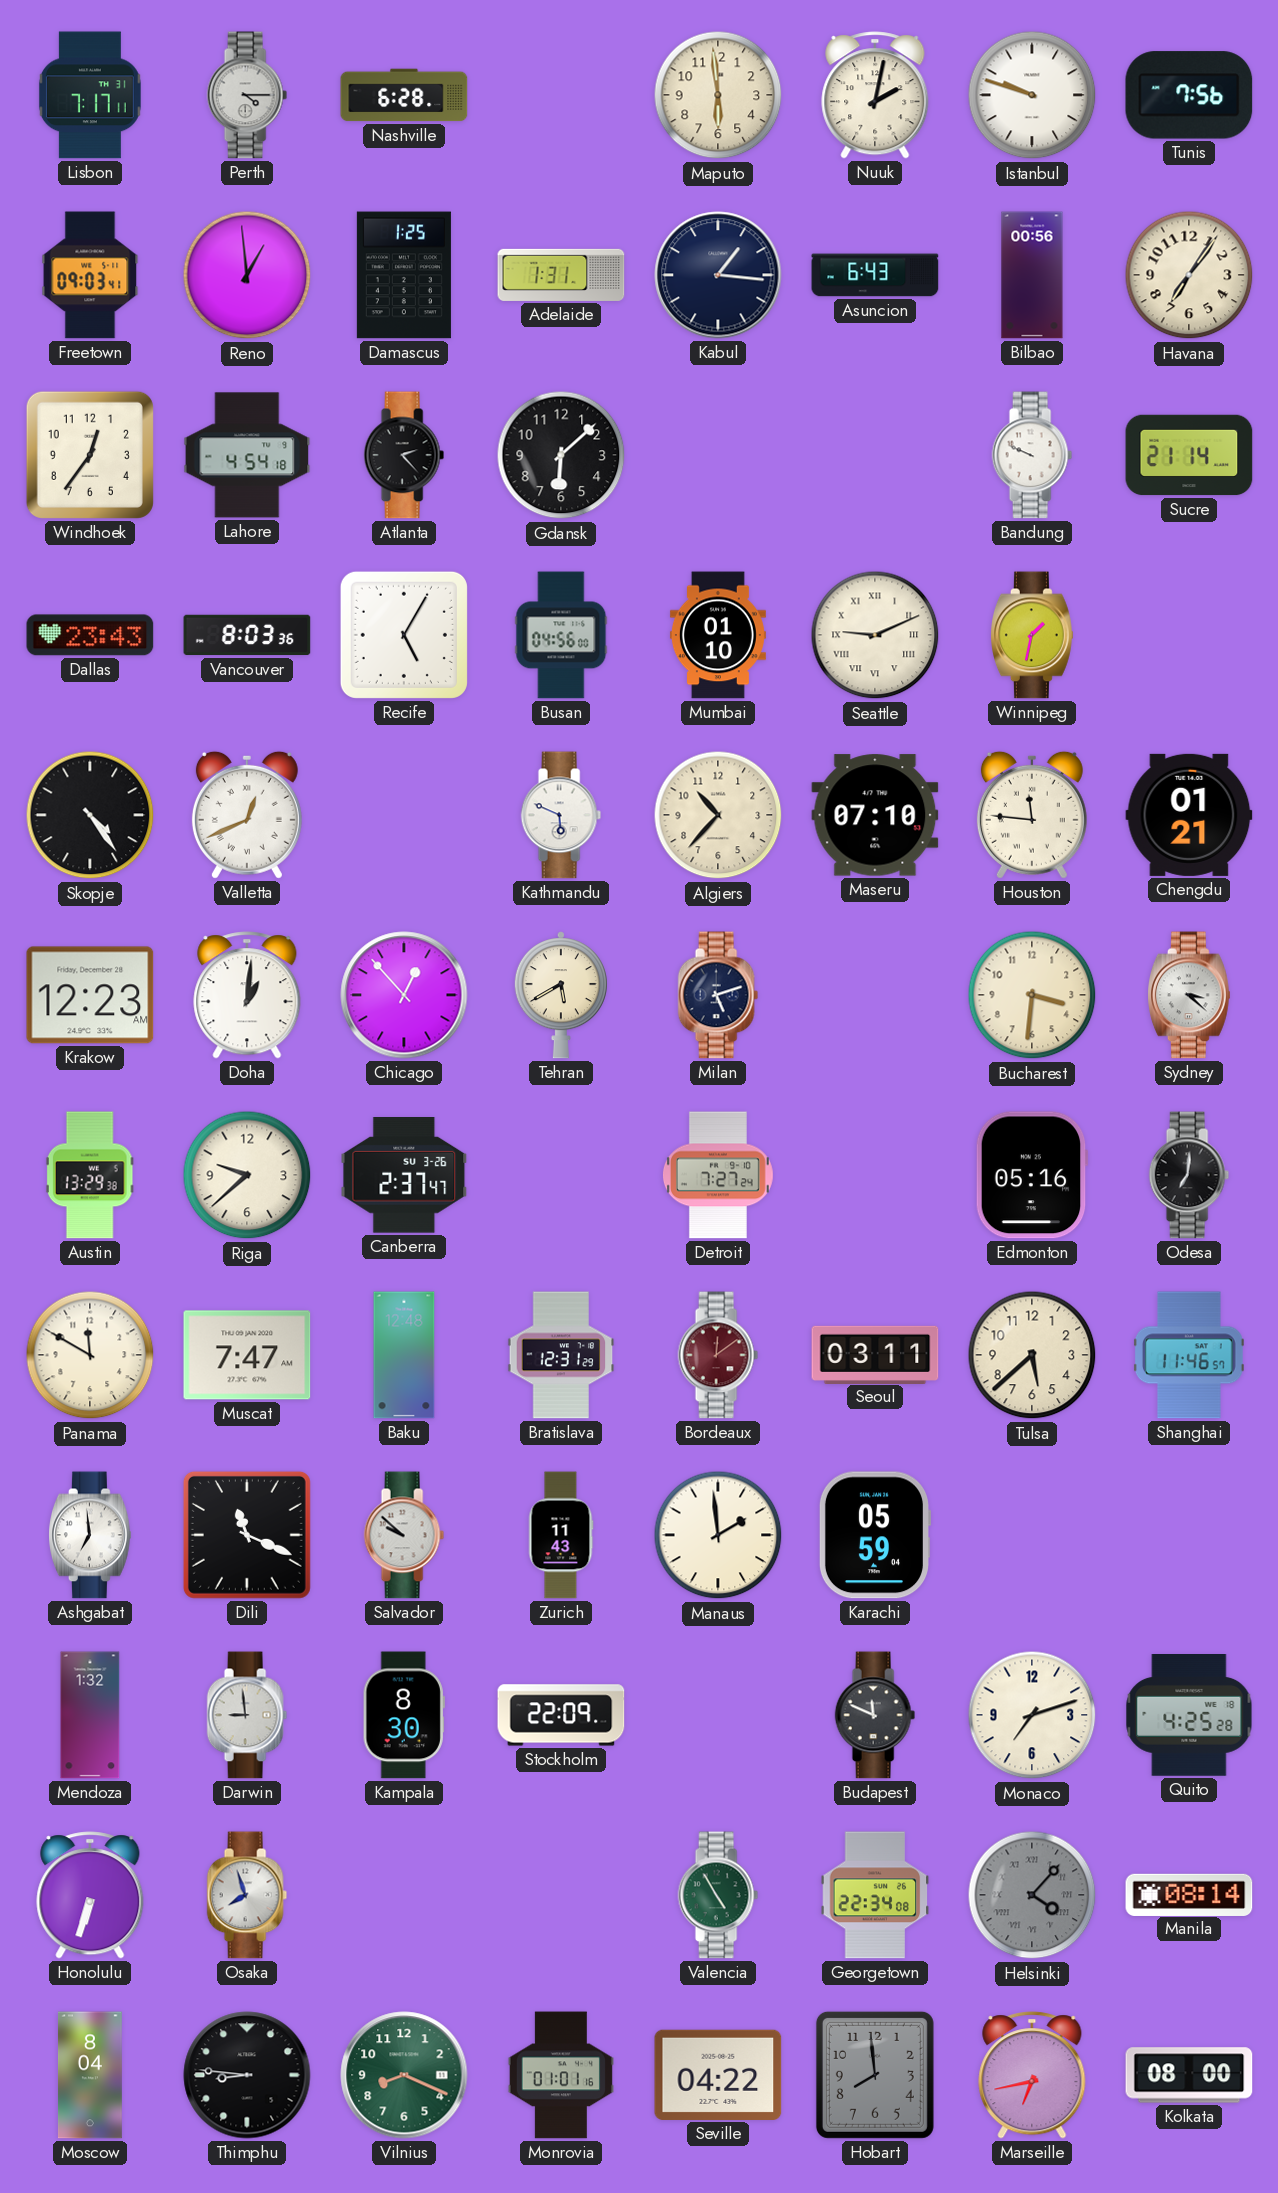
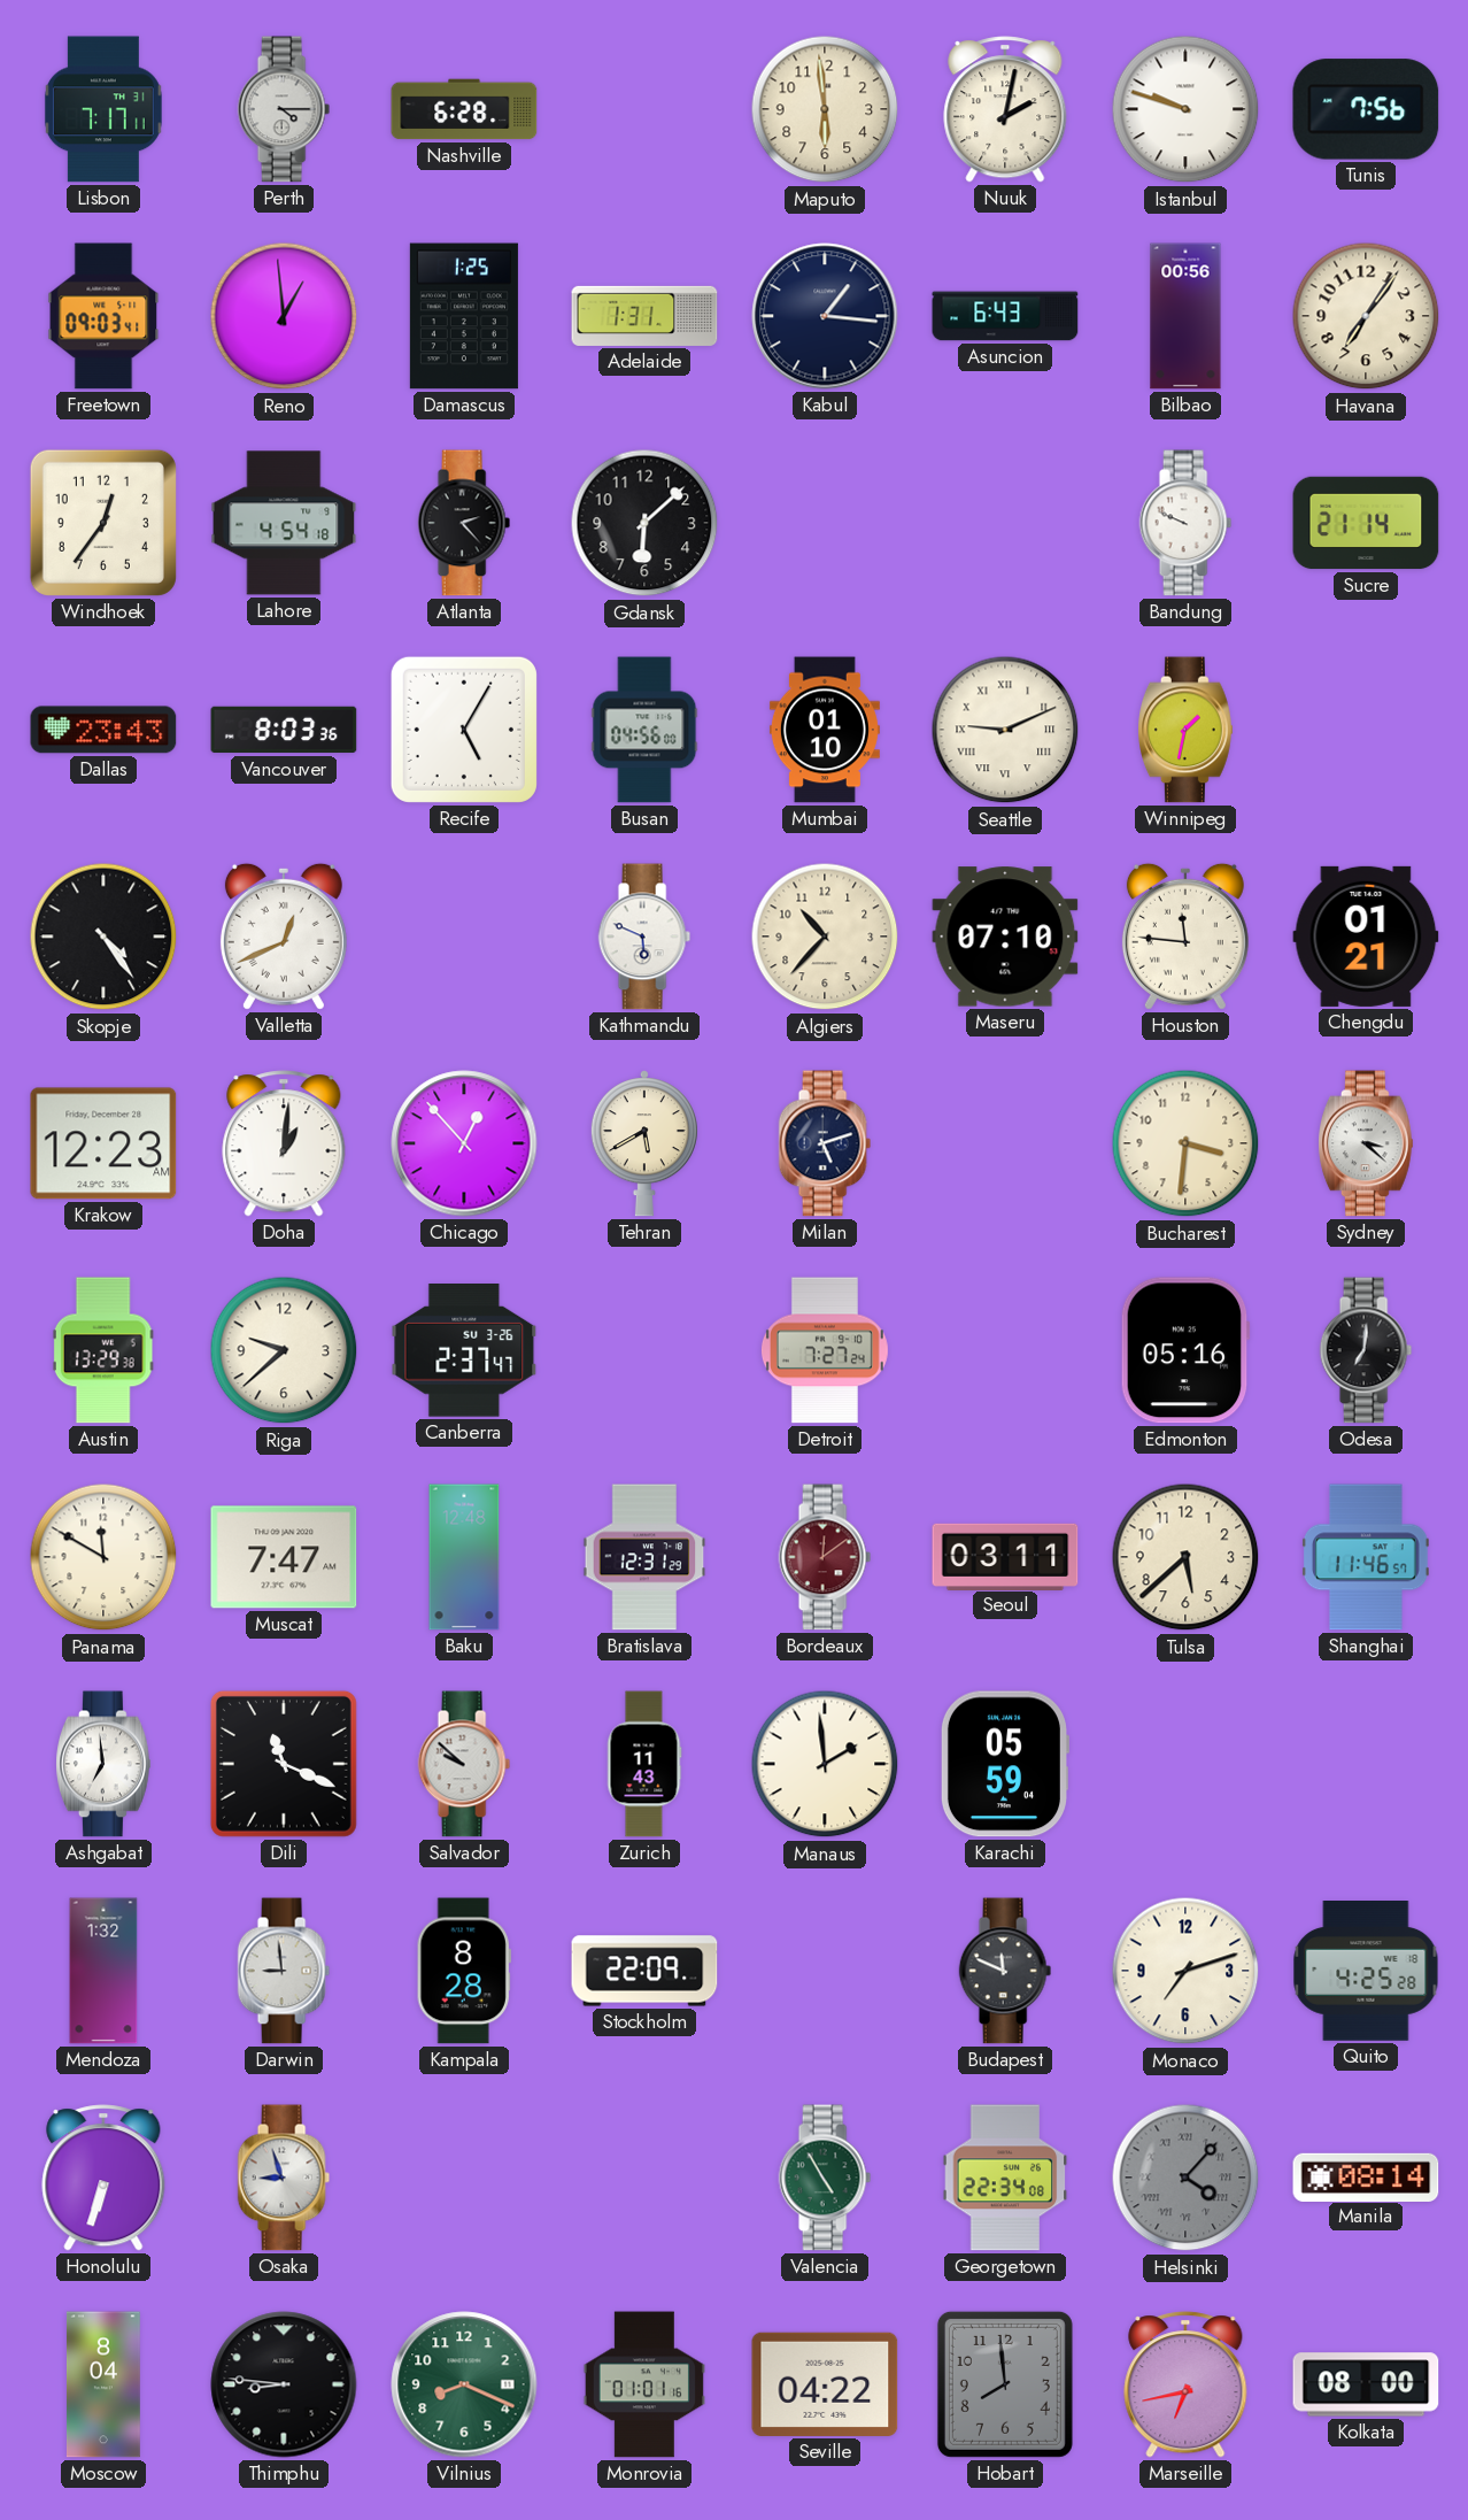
Kampala: 8:30 -> 8:28 (464, 1971)
Osaka: 7:57 -> 8:57 (284, 2178)
